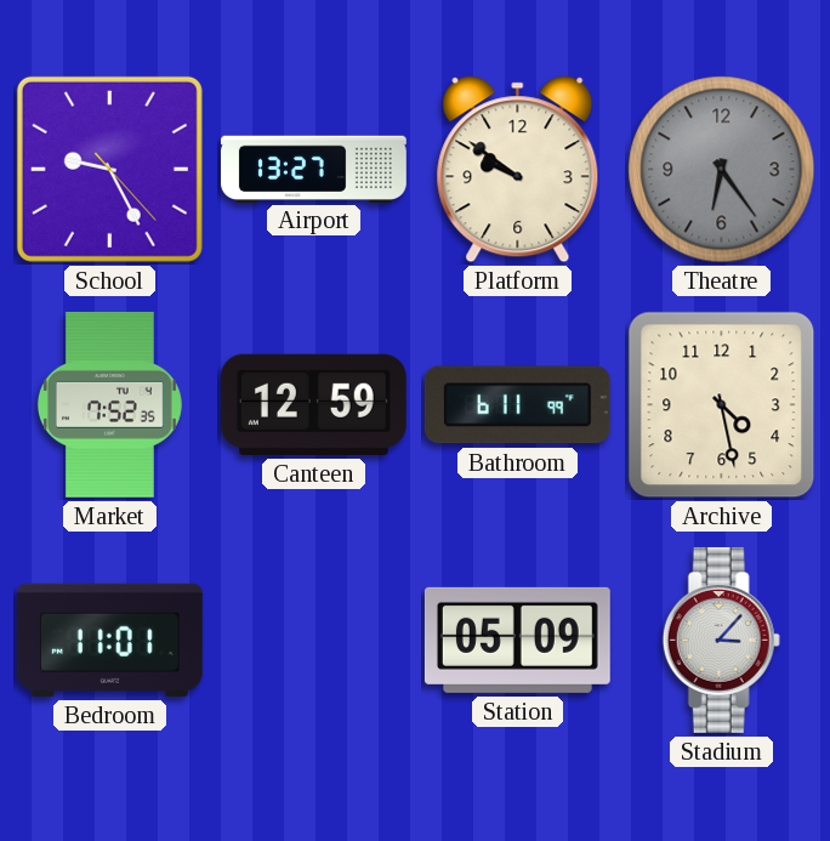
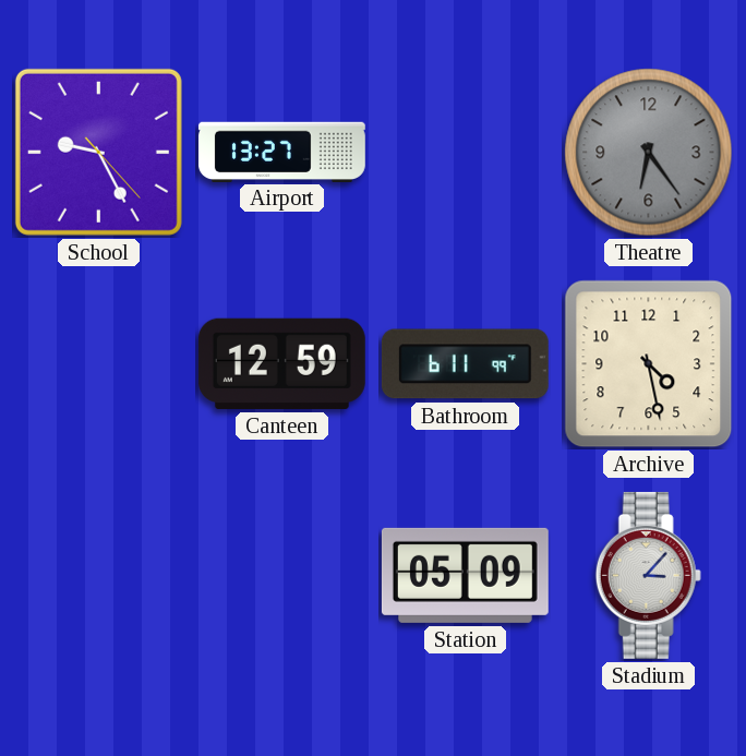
Platform: 9:51 -> none (518, 170)
Market: 7:52 -> none (109, 404)
Bedroom: 11:01 -> none (109, 640)
